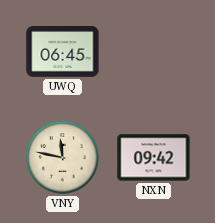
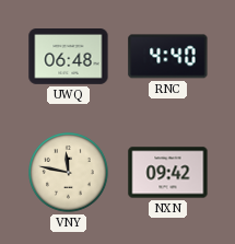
UWQ: 06:45 -> 06:48 (69, 57)
RNC: none -> 4:40 (168, 57)
